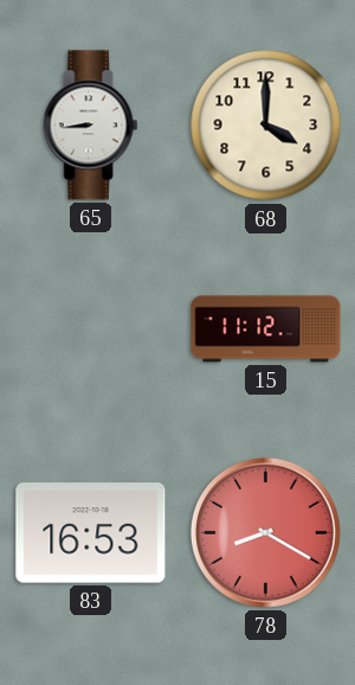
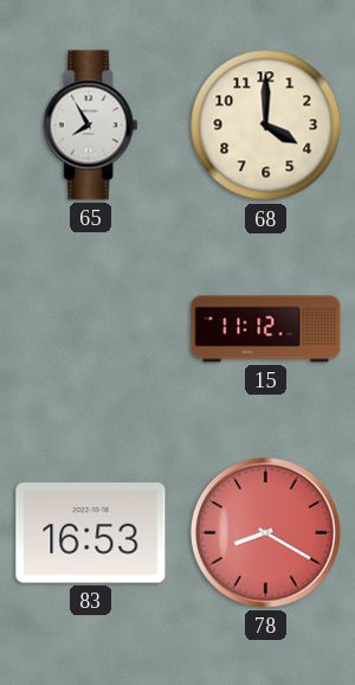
65: 8:44 -> 7:55 (91, 126)
